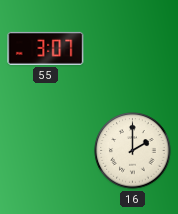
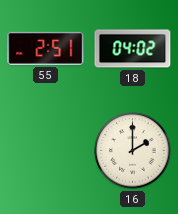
55: 3:07 -> 2:51 (46, 48)
18: none -> 04:02 (133, 49)
